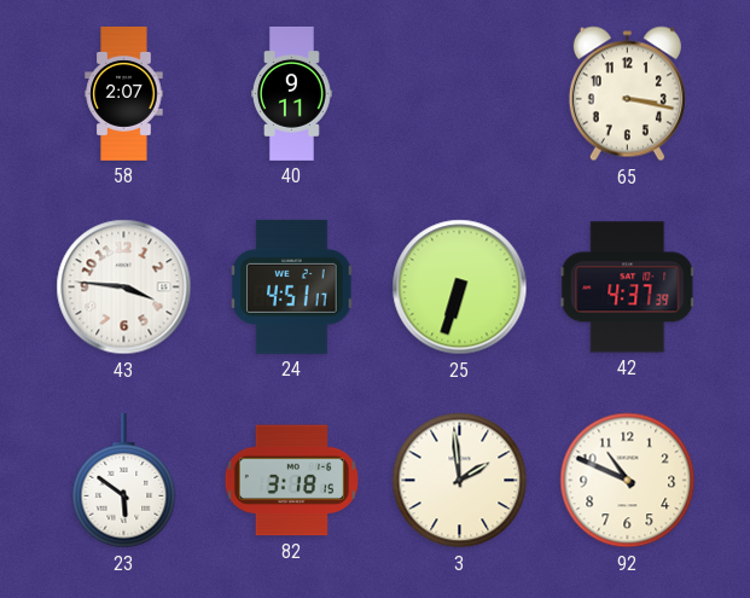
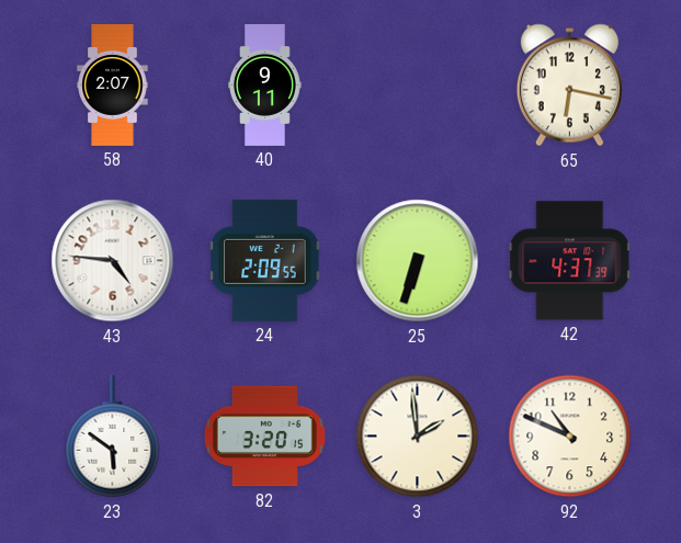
65: 3:17 -> 6:17 (569, 86)
43: 3:46 -> 4:46 (113, 261)
24: 4:51 -> 2:09 (265, 260)
82: 3:18 -> 3:20 (264, 437)
